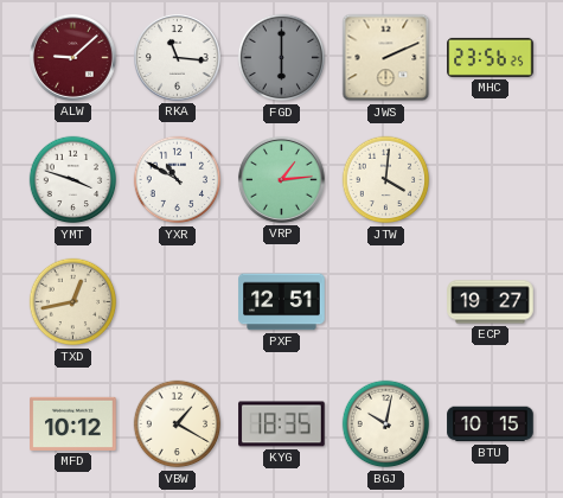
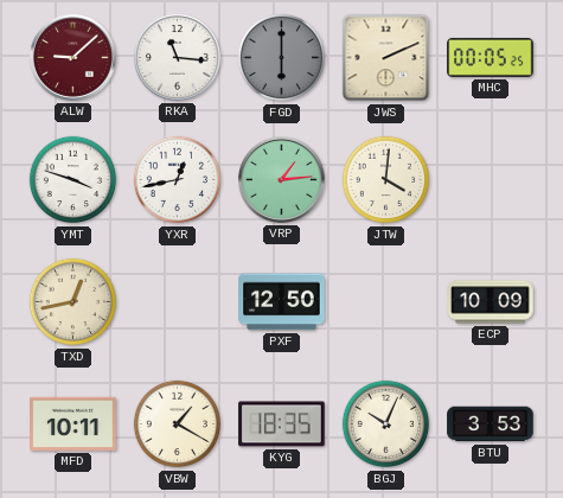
MHC: 23:56 -> 00:05 (491, 57)
YXR: 10:50 -> 12:43 (178, 180)
PXF: 12:51 -> 12:50 (282, 302)
ECP: 19:27 -> 10:09 (491, 302)
MFD: 10:12 -> 10:11 (73, 423)
BGJ: 10:02 -> 10:04 (386, 424)
BTU: 10:15 -> 3:53 (491, 424)
